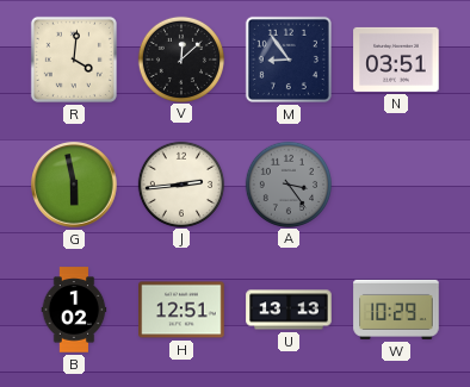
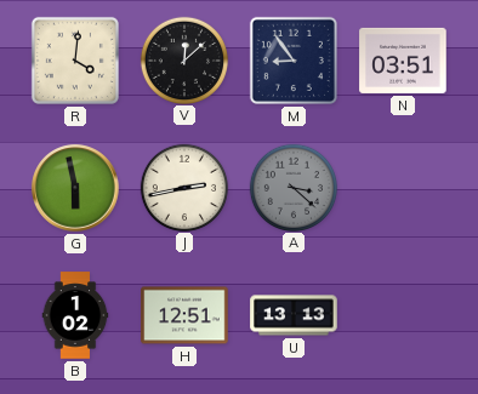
J: 2:44 -> 2:43 (183, 187)
A: 3:24 -> 3:22 (292, 187)
W: 10:29 -> none (396, 310)
